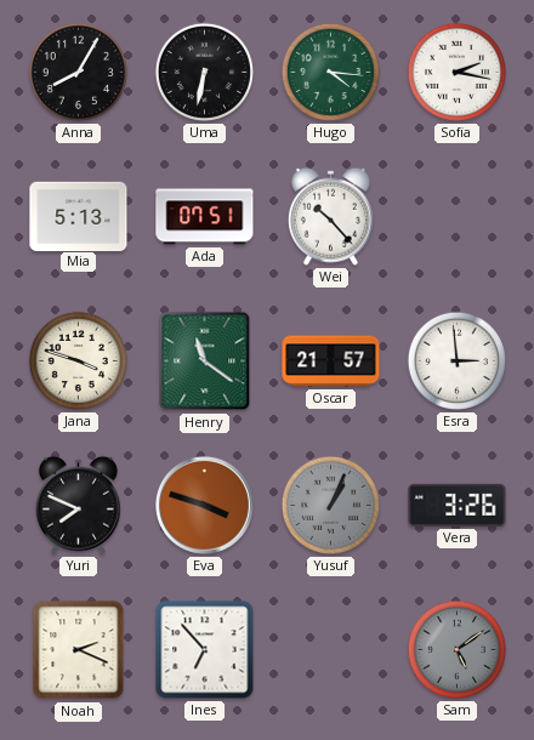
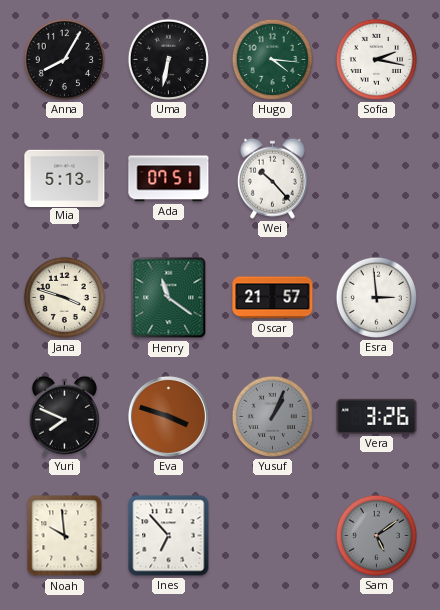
Noah: 2:19 -> 9:59 (65, 536)
